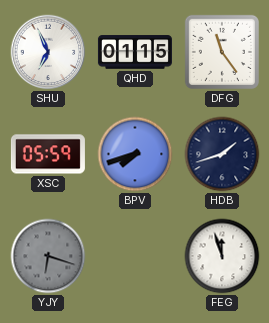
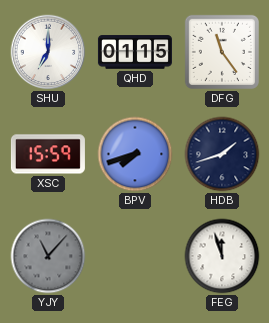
SHU: 6:56 -> 7:00 (48, 52)
XSC: 05:59 -> 15:59 (48, 154)
YJY: 6:18 -> 11:07 (48, 256)
